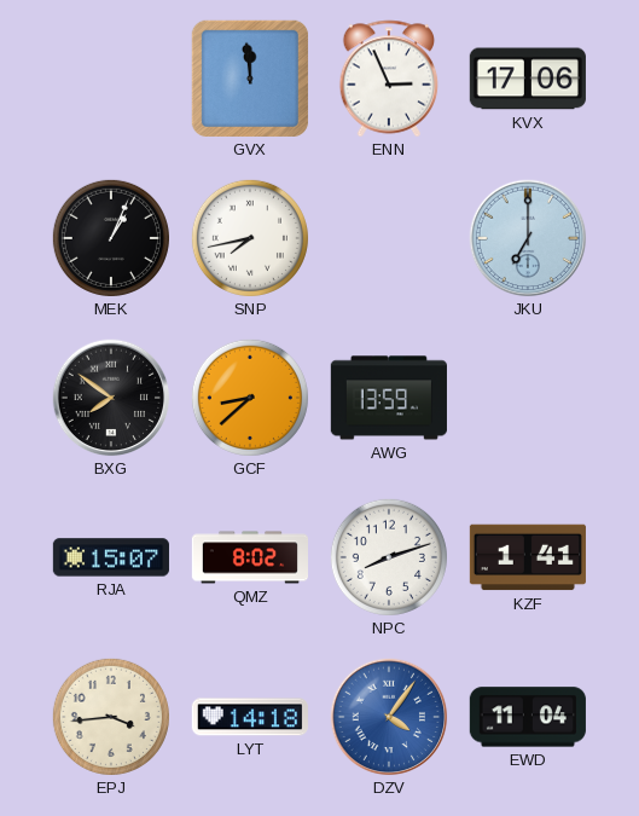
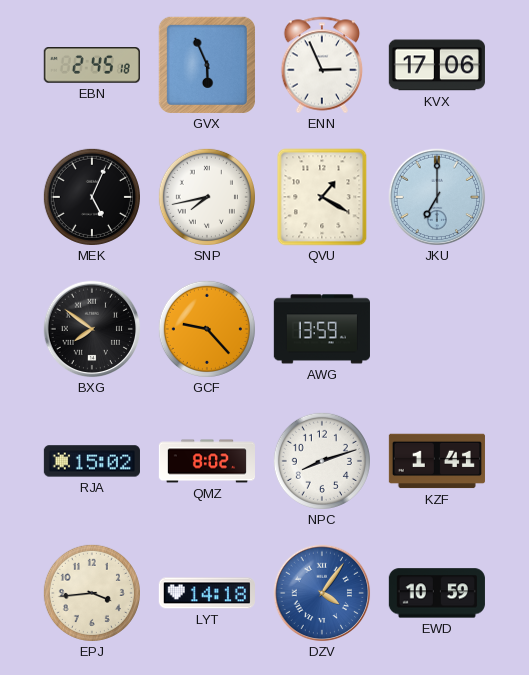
EBN: none -> 2:45 (92, 66)
GVX: 11:59 -> 5:56 (207, 65)
MEK: 1:04 -> 5:04 (92, 197)
QVU: none -> 1:20 (322, 197)
GCF: 8:38 -> 9:23 (207, 329)
RJA: 15:07 -> 15:02 (92, 461)
EWD: 11:04 -> 10:59 (437, 593)
